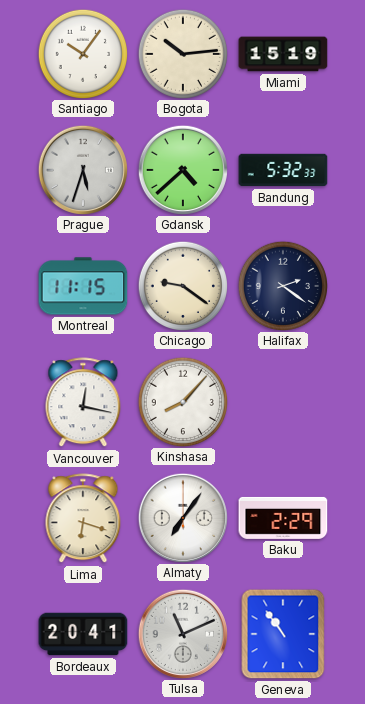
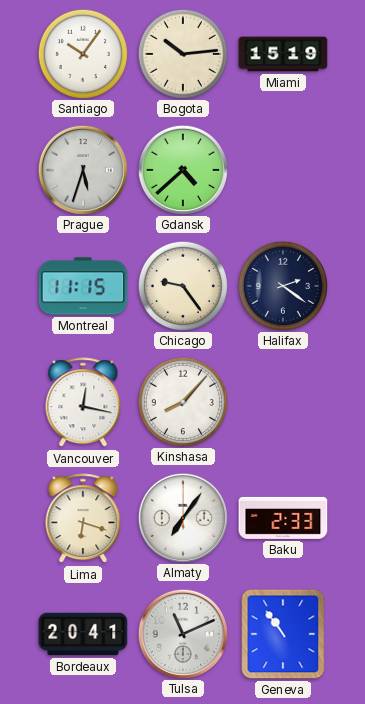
Bandung: 5:32 -> none (283, 170)
Chicago: 9:21 -> 9:24 (182, 285)
Baku: 2:29 -> 2:33 (283, 518)
